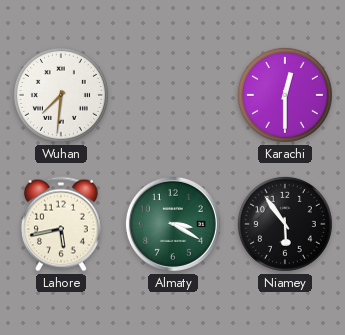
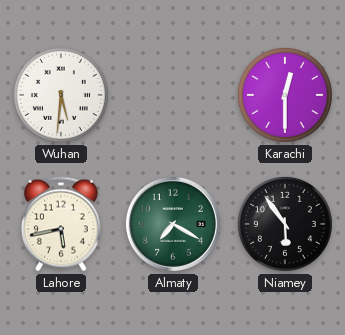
Wuhan: 7:31 -> 5:31 (61, 95)
Almaty: 3:20 -> 7:20 (173, 224)
